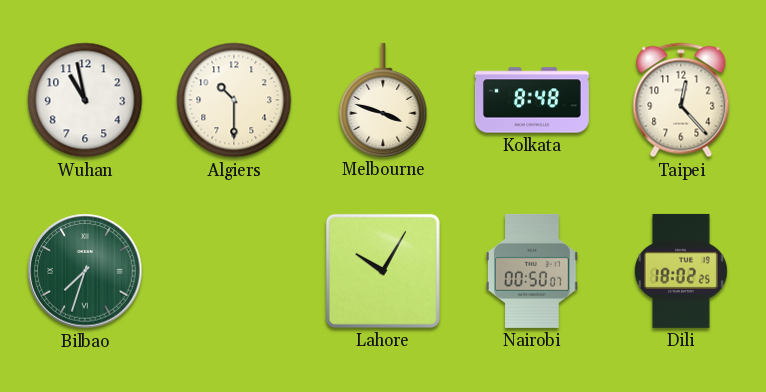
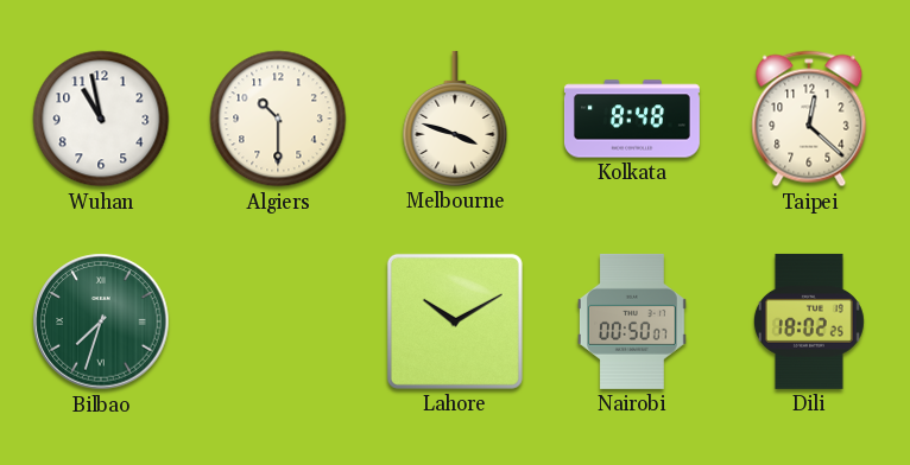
Taipei: 12:23 -> 12:22 (809, 119)
Lahore: 10:05 -> 10:10 (455, 321)
